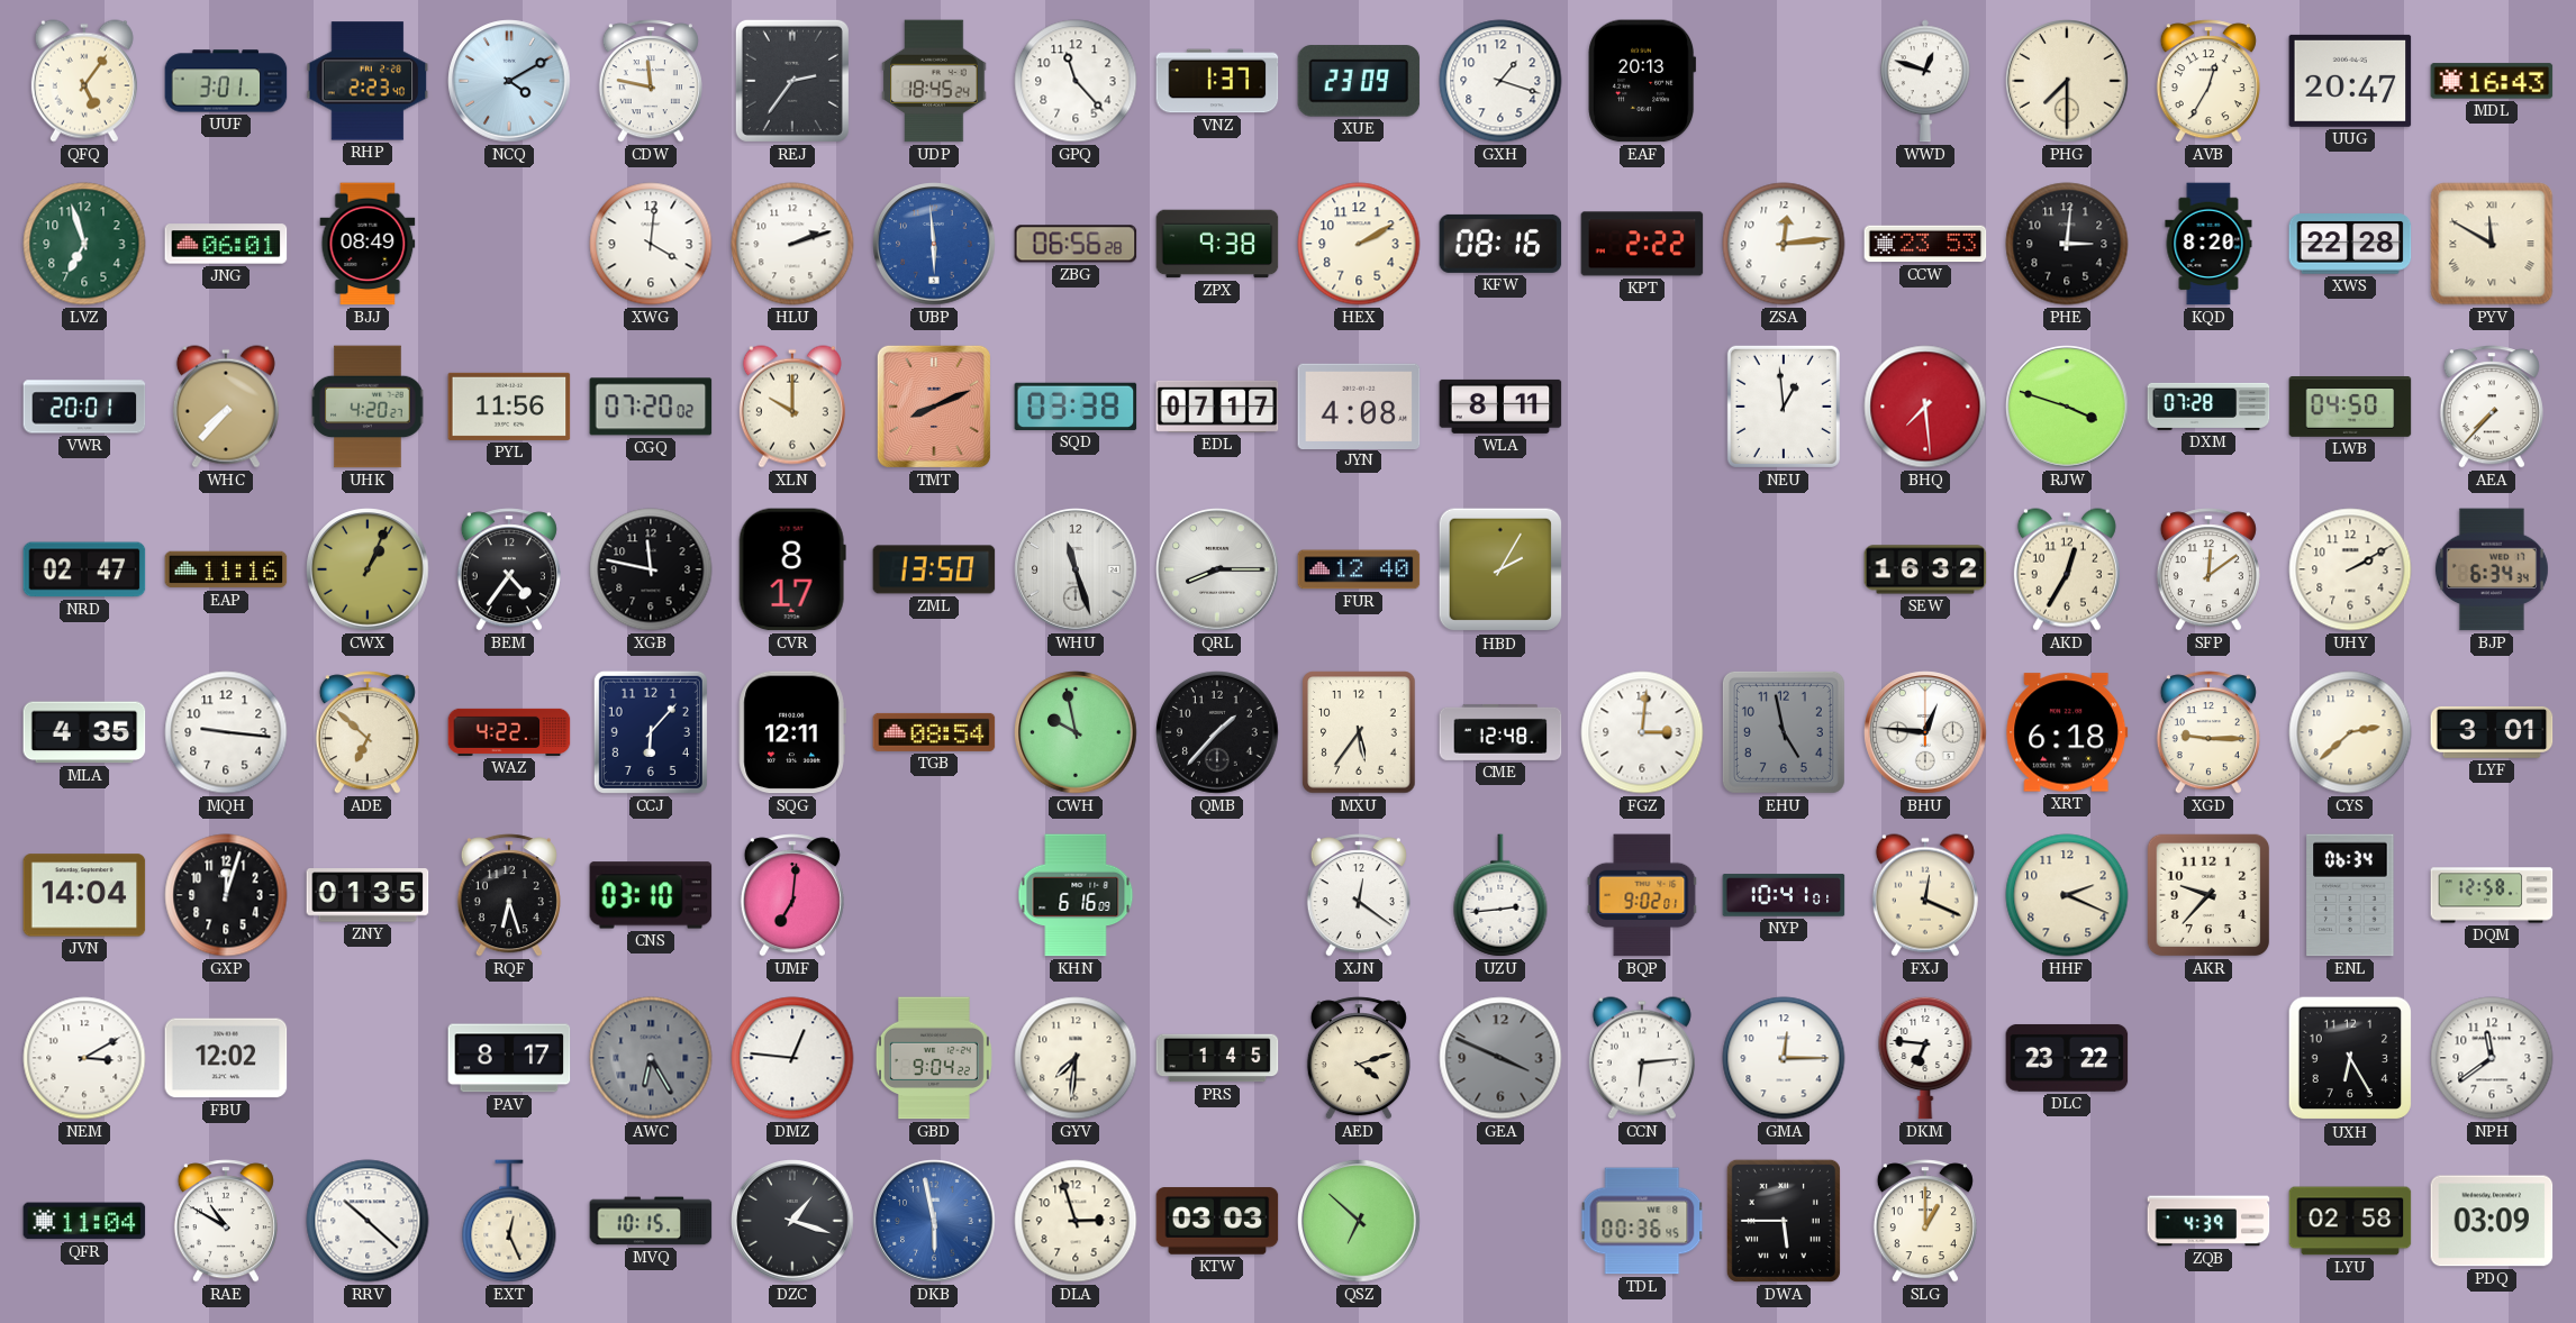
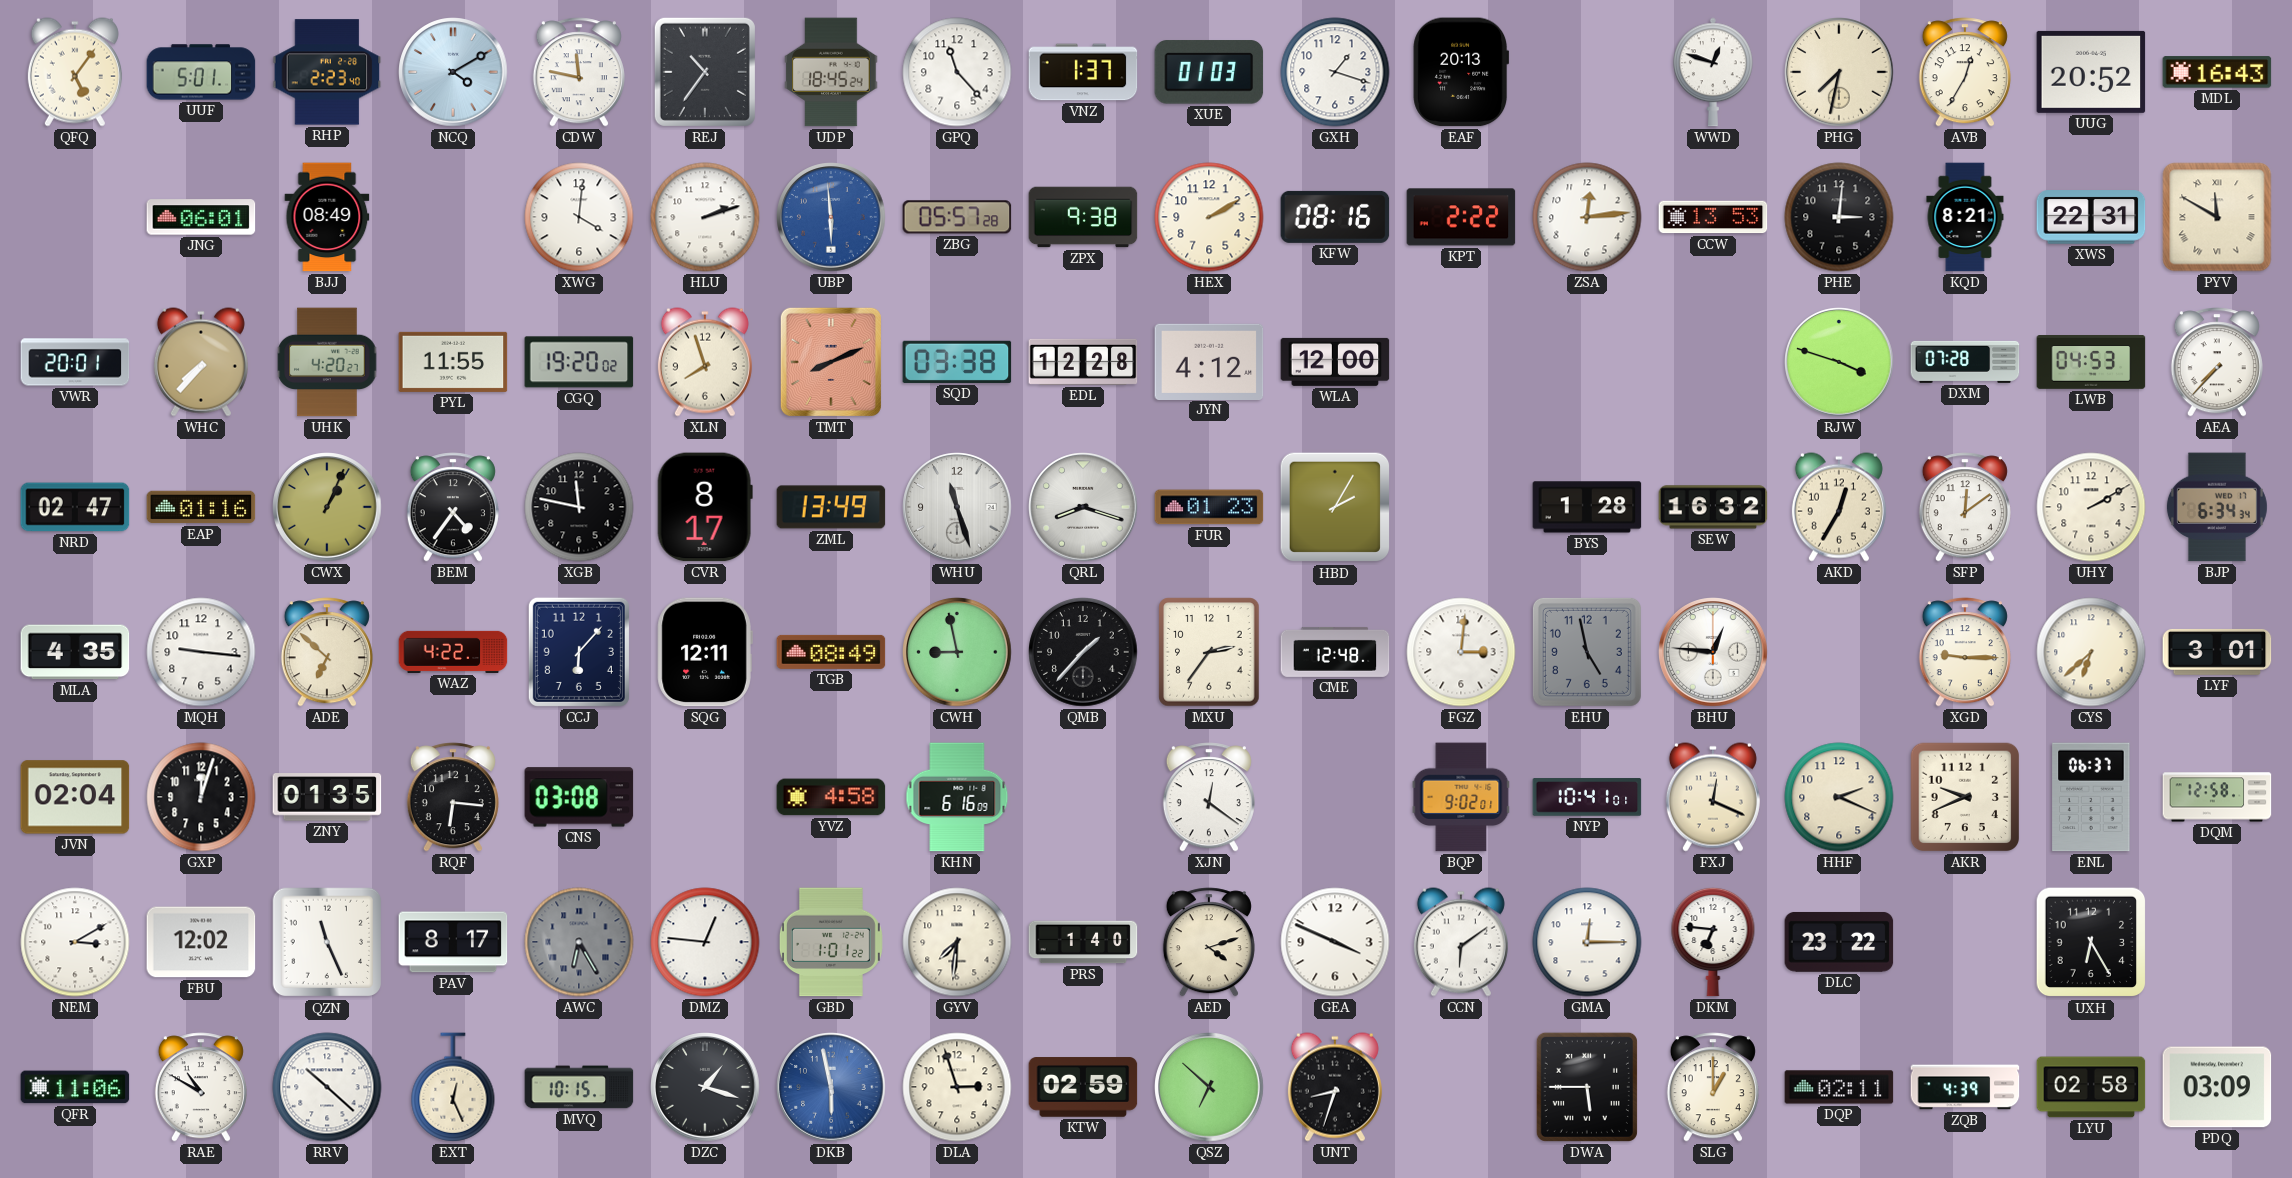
UUF: 3:01 -> 5:01 (201, 72)
REJ: 2:36 -> 10:36 (705, 72)
XUE: 23:09 -> 01:03 (1209, 72)
PHG: 7:30 -> 7:32 (1839, 72)
UUG: 20:47 -> 20:52 (2091, 72)
LVZ: 6:57 -> none (84, 244)
ZBG: 06:56 -> 05:57 (957, 217)
CCW: 23:53 -> 13:53 (1713, 217)
KQD: 8:20 -> 8:21 (1965, 217)
XWS: 22:28 -> 22:31 (2091, 217)
PYL: 11:56 -> 11:55 (453, 362)
CGQ: 07:20 -> 19:20 (579, 362)
XLN: 10:00 -> 7:57 (705, 362)
EDL: 07:17 -> 12:28 (1083, 362)
JYN: 4:08 -> 4:12 (1209, 361)
WLA: 8:11 -> 12:00 (1335, 362)
NEU: 12:59 -> none (1784, 407)
BHQ: 7:29 -> none (1925, 407)
LWB: 04:50 -> 04:53 (2091, 362)
EAP: 11:16 -> 01:16 (201, 507)
ZML: 13:50 -> 13:49 (831, 507)
QRL: 8:15 -> 8:18 (1083, 507)
FUR: 12:40 -> 01:23 (1209, 507)
BYS: none -> 1:28 (1587, 507)
TGB: 08:54 -> 08:49 (831, 652)
CWH: 9:58 -> 8:58 (957, 652)
MXU: 5:36 -> 2:36 (1209, 652)
XRT: 6:18 -> none (2067, 732)
CYS: 2:38 -> 6:38 (2091, 652)
JVN: 14:04 -> 02:04 (75, 797)
RQF: 6:27 -> 6:16 (453, 797)
CNS: 03:10 -> 03:08 (579, 797)
UMF: 7:01 -> none (792, 895)
YVZ: none -> 4:58 (831, 797)
UZU: 2:44 -> none (1500, 895)
AKR: 9:37 -> 9:41 (1965, 797)
ENL: 06:34 -> 06:37 (2091, 797)
QZN: none -> 11:26 (327, 942)
GBD: 9:04 -> 1:01 (831, 942)
PRS: 1:45 -> 1:40 (1083, 942)
GEA dial: grey -> white (1335, 942)
CCN: 6:14 -> 6:09 (1461, 942)
NPH: 11:39 -> none (2492, 1058)
QFR: 11:04 -> 11:06 (75, 1087)
KTW: 03:03 -> 02:59 (1083, 1087)
UNT: none -> 8:33 (1335, 1087)
TDL: 00:36 -> none (1642, 1221)
DQP: none -> 02:11 (1839, 1087)
